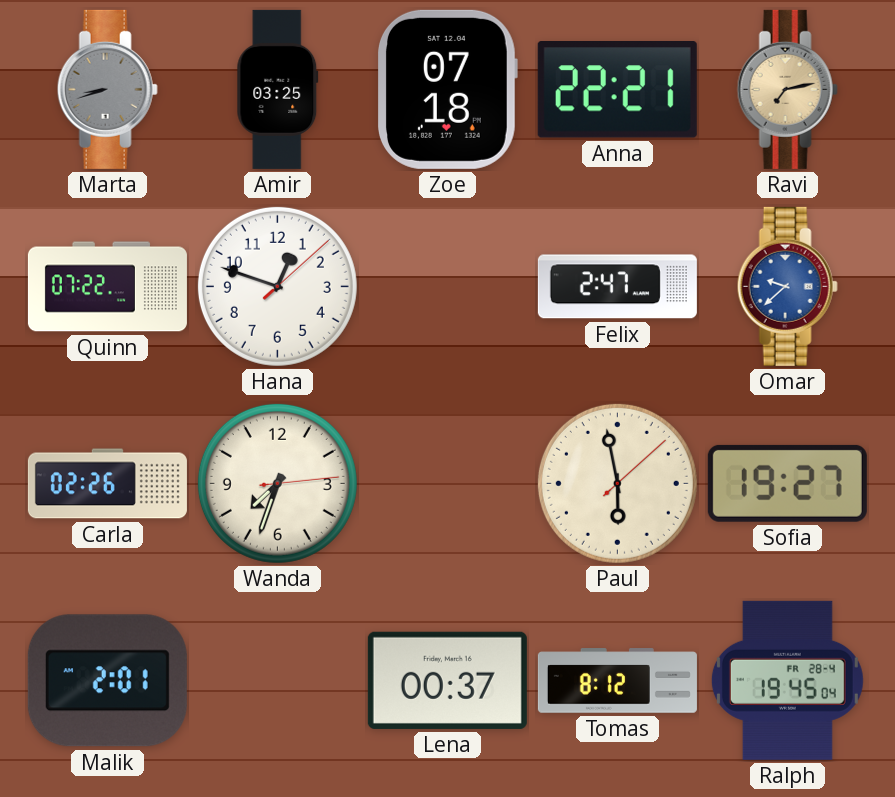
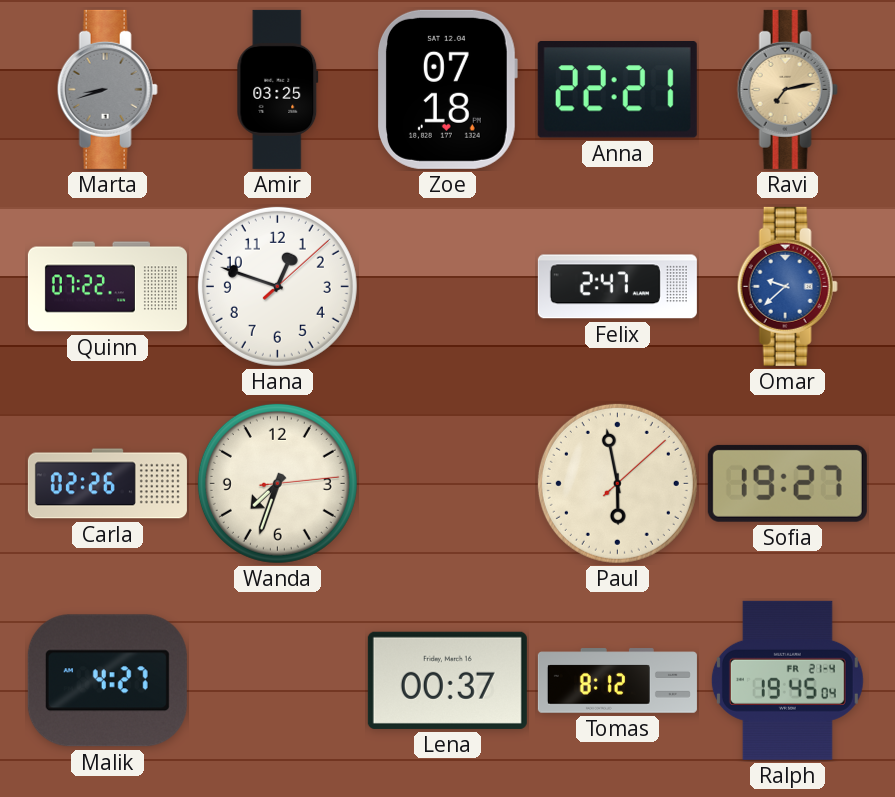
Malik: 2:01 -> 4:27 (107, 681)
Ralph date: FR 28-4 -> FR 21-4 (787, 680)
